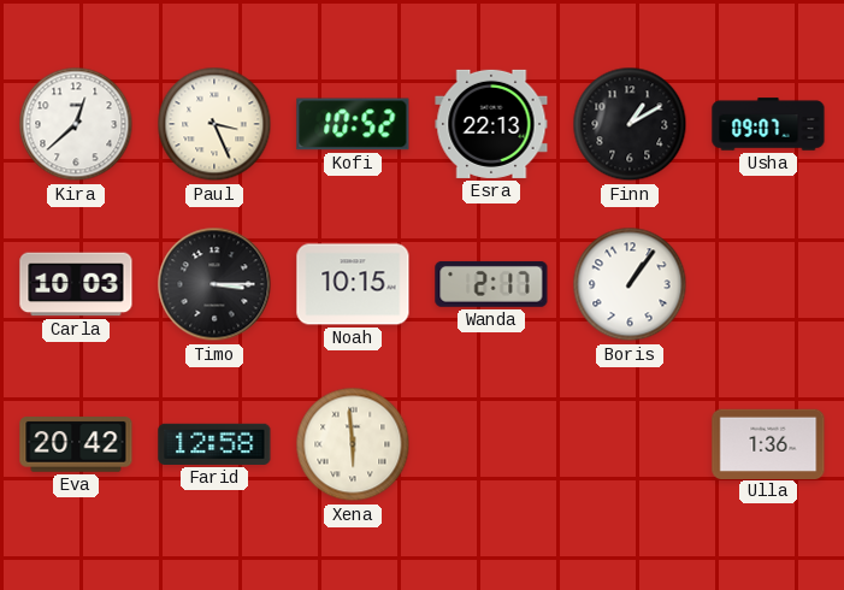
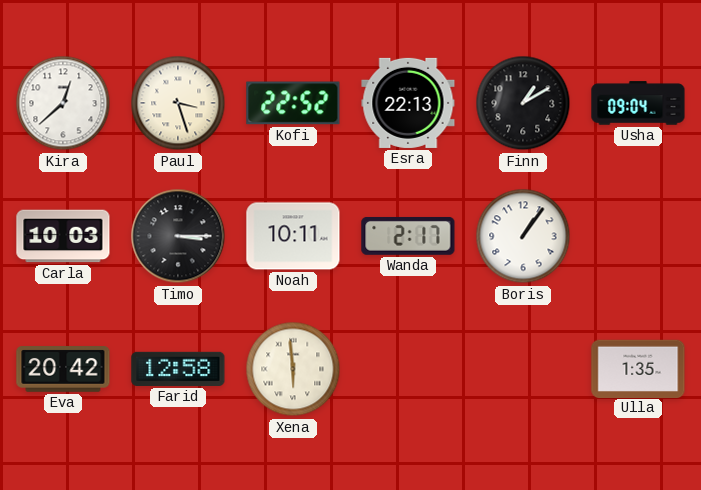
Paul: 3:26 -> 3:27 (178, 103)
Kofi: 10:52 -> 22:52 (293, 103)
Usha: 09:07 -> 09:04 (638, 103)
Noah: 10:15 -> 10:11 (293, 236)
Ulla: 1:36 -> 1:35 (638, 368)
